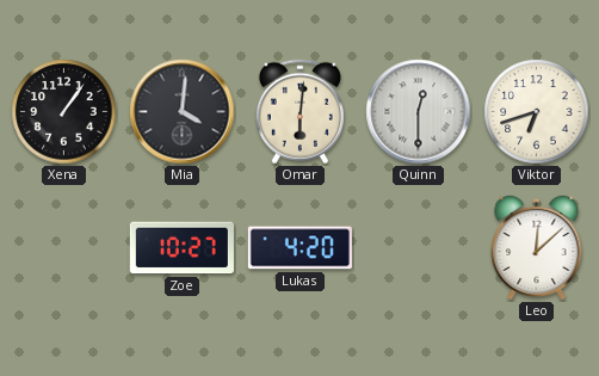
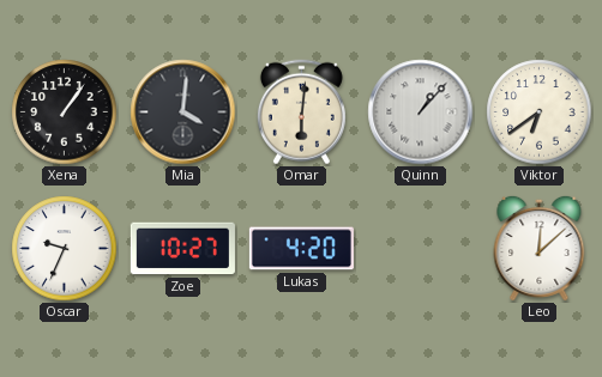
Quinn: 12:30 -> 1:07 (421, 113)
Viktor: 6:42 -> 6:39 (540, 113)
Oscar: none -> 9:34 (65, 249)
